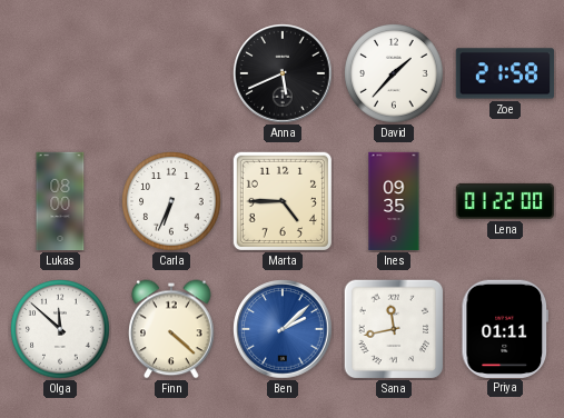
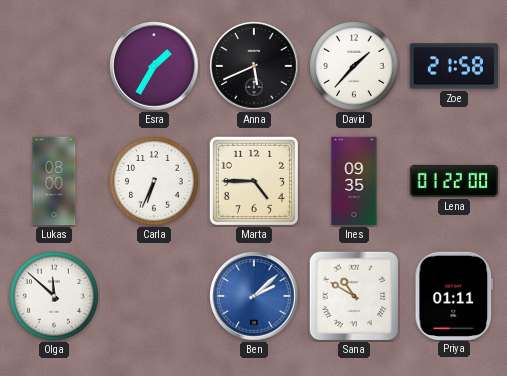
Esra: none -> 1:35 (154, 66)
Finn: 4:22 -> none (171, 329)
Sana: 11:43 -> 10:50 (354, 296)
